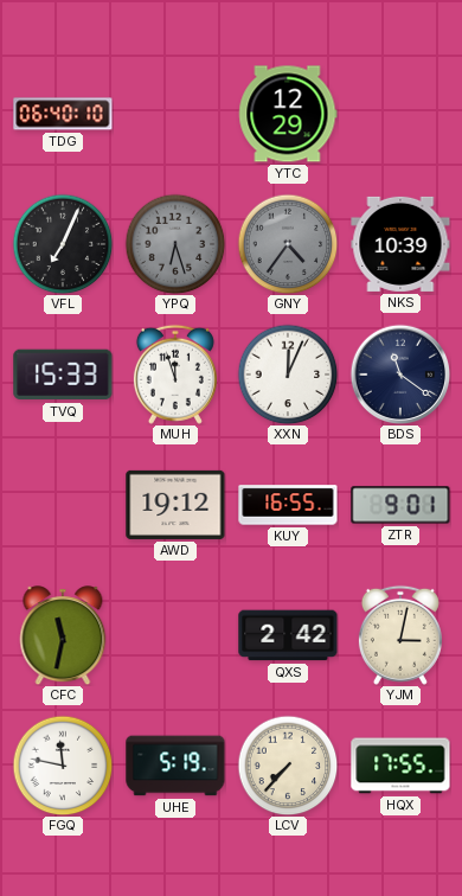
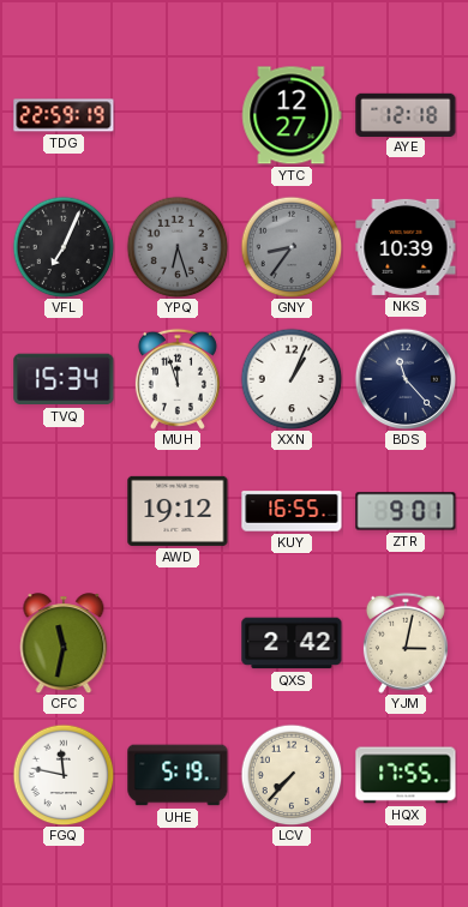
TDG: 06:40 -> 22:59 (64, 115)
YTC: 12:29 -> 12:27 (292, 115)
AYE: none -> 12:18 (406, 114)
GNY: 4:36 -> 8:36 (292, 247)
TVQ: 15:33 -> 15:34 (64, 379)
XXN: 12:04 -> 1:04 (292, 379)
BDS: 11:21 -> 11:23 (406, 379)
